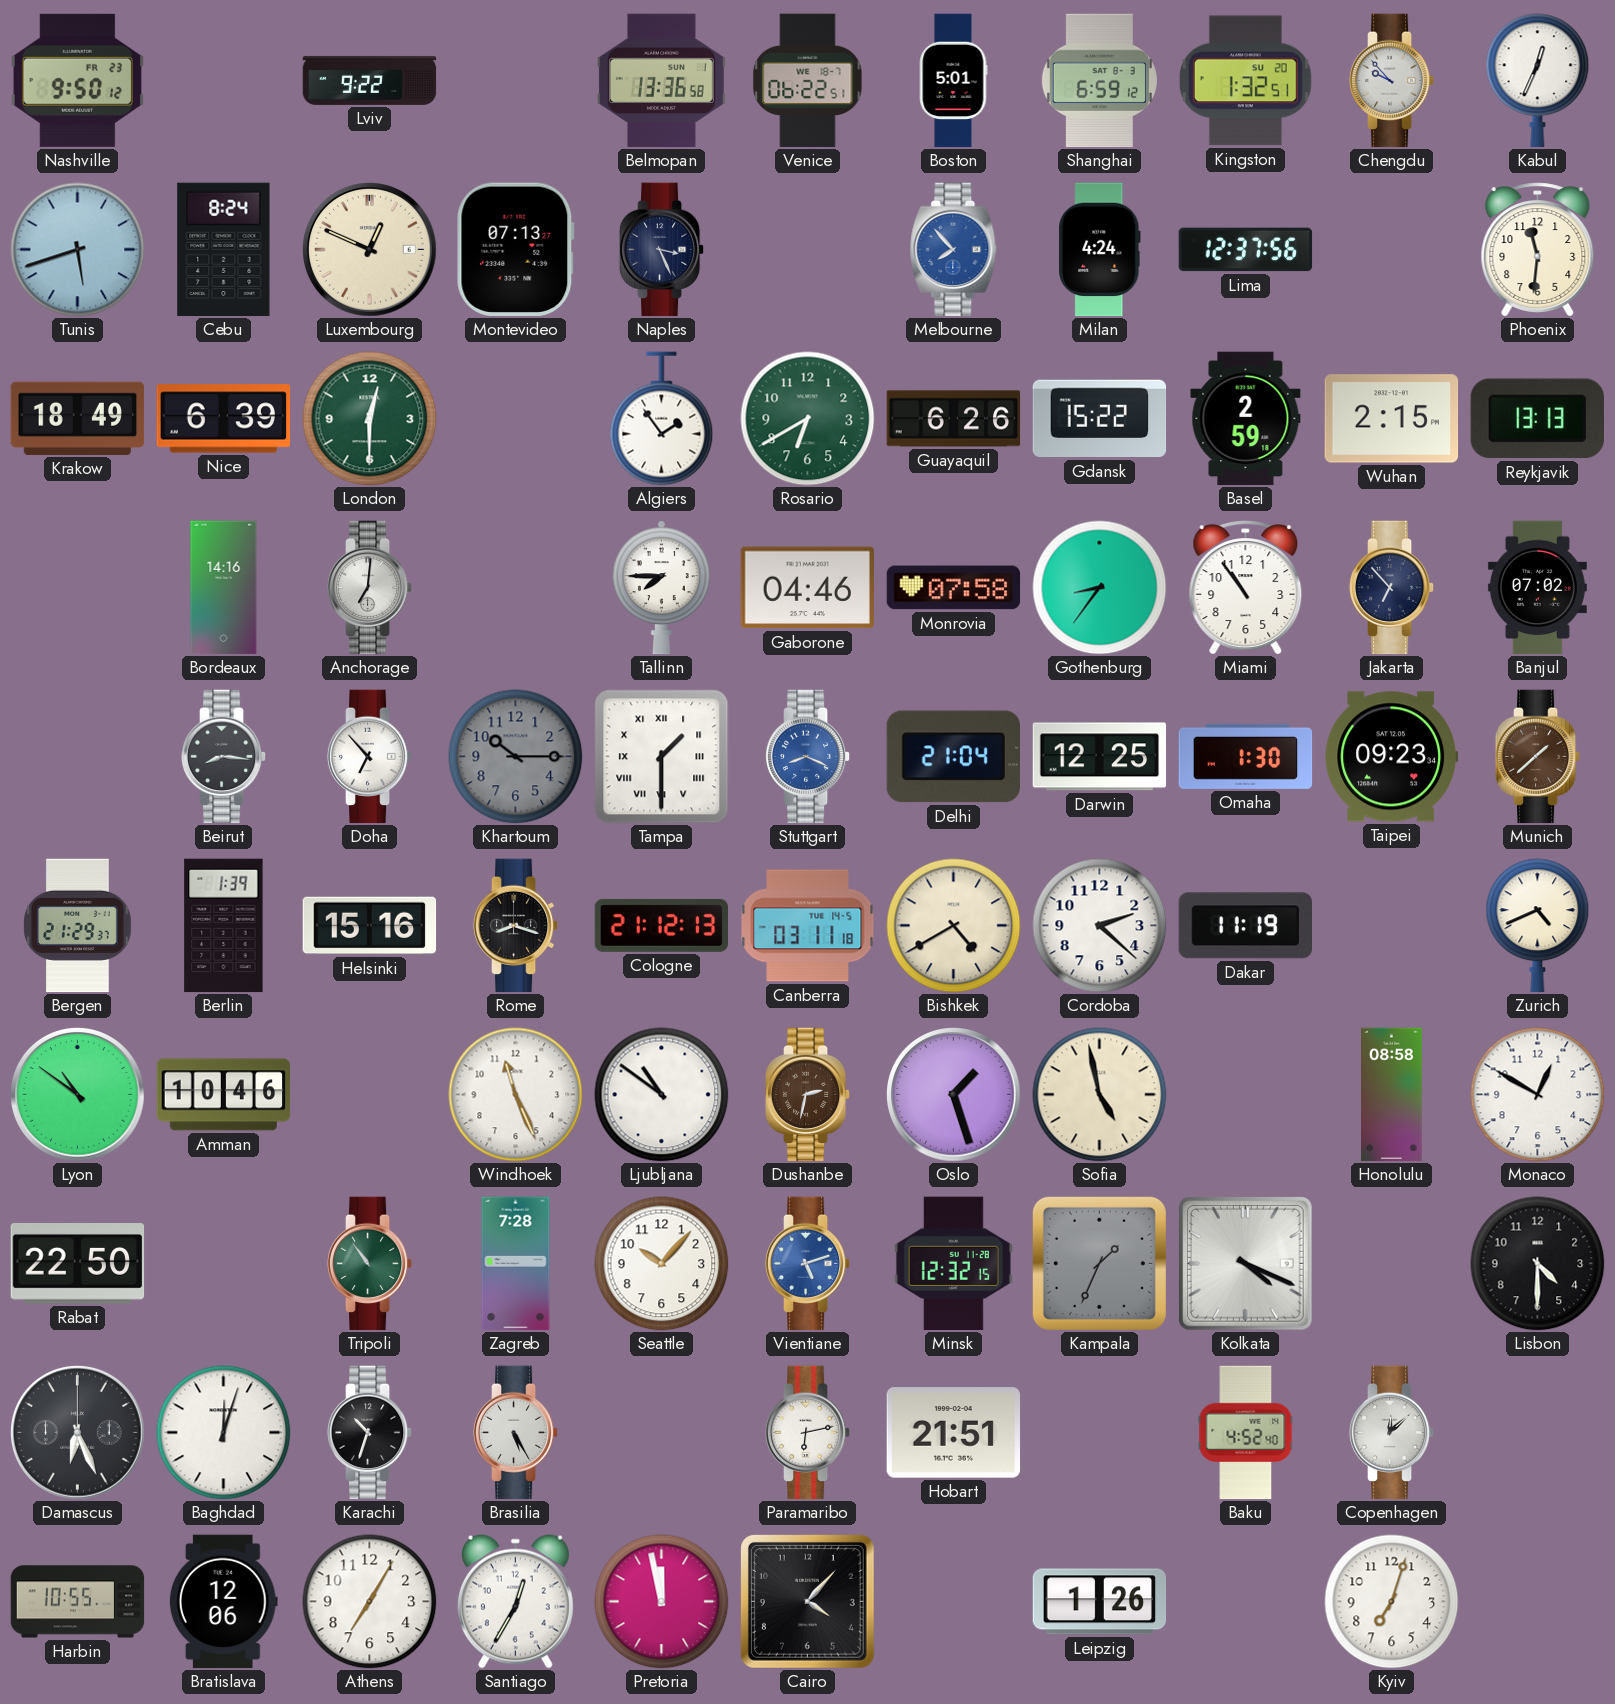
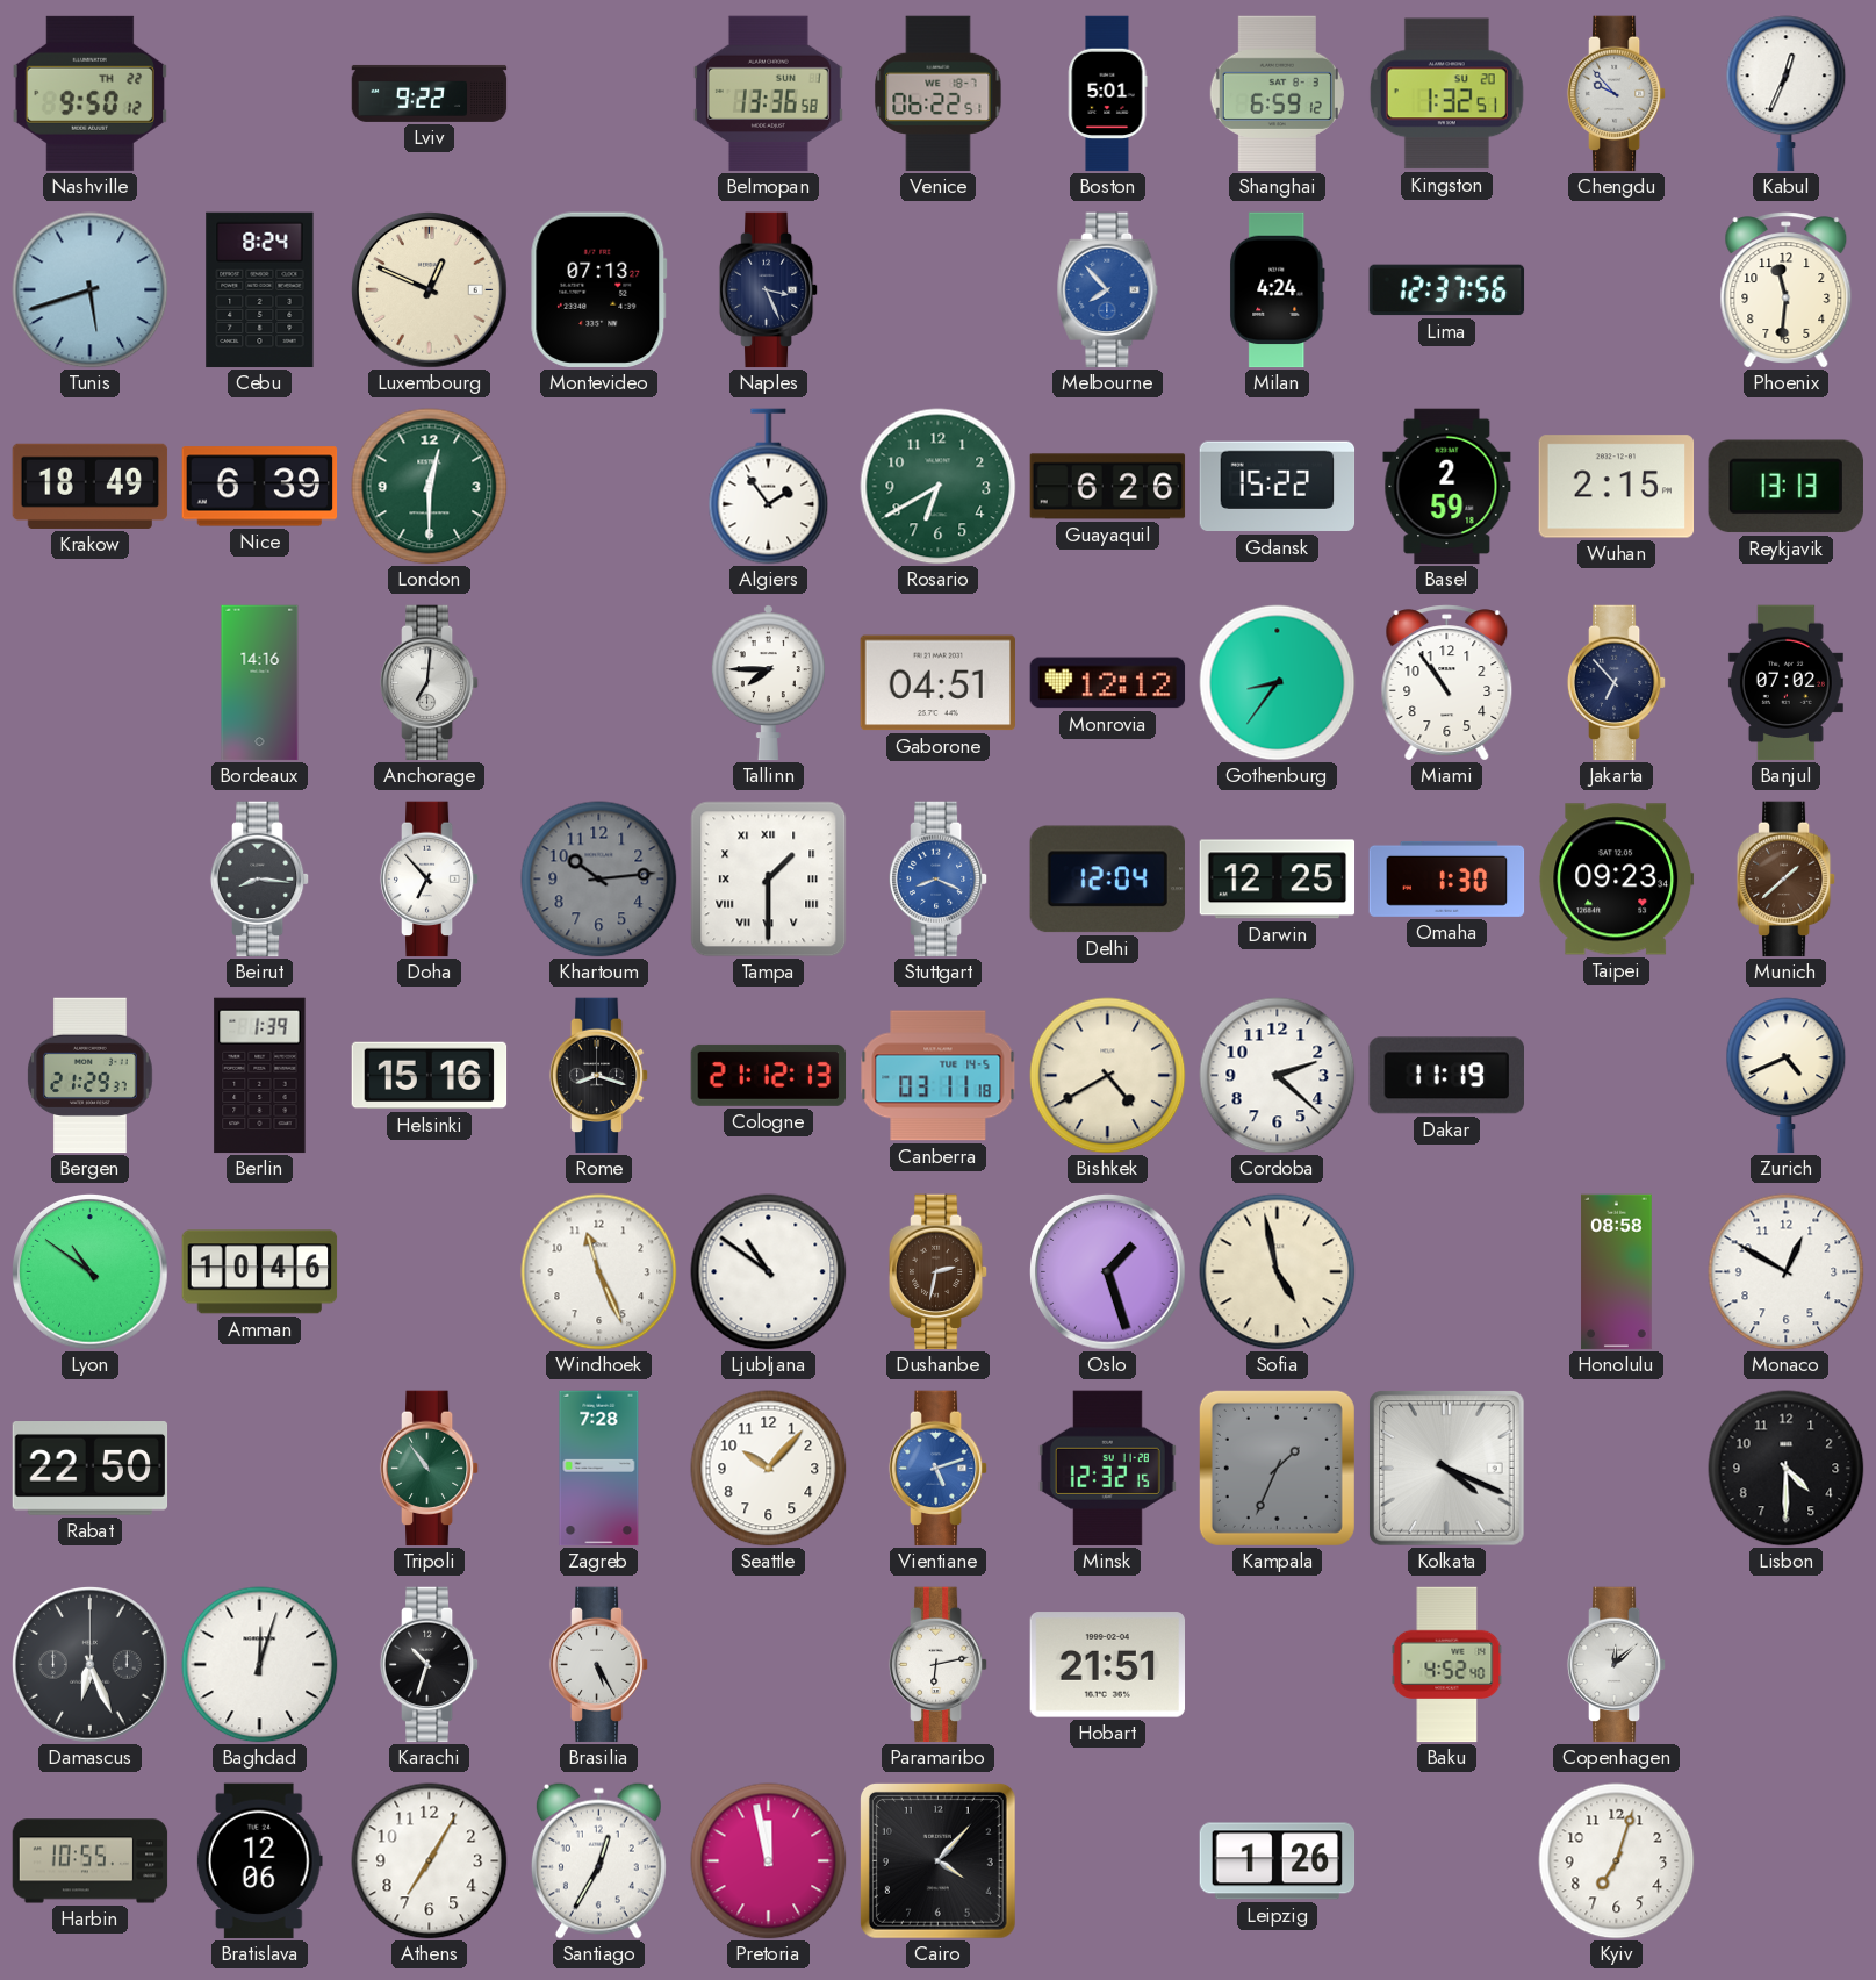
Nashville date: FR 23 -> TH 22 (89, 93)
Gaborone: 04:46 -> 04:51 (937, 683)
Monrovia: 07:58 -> 12:12 (1108, 683)
Khartoum: 10:15 -> 10:14 (599, 880)
Delhi: 21:04 -> 12:04 (1107, 880)
